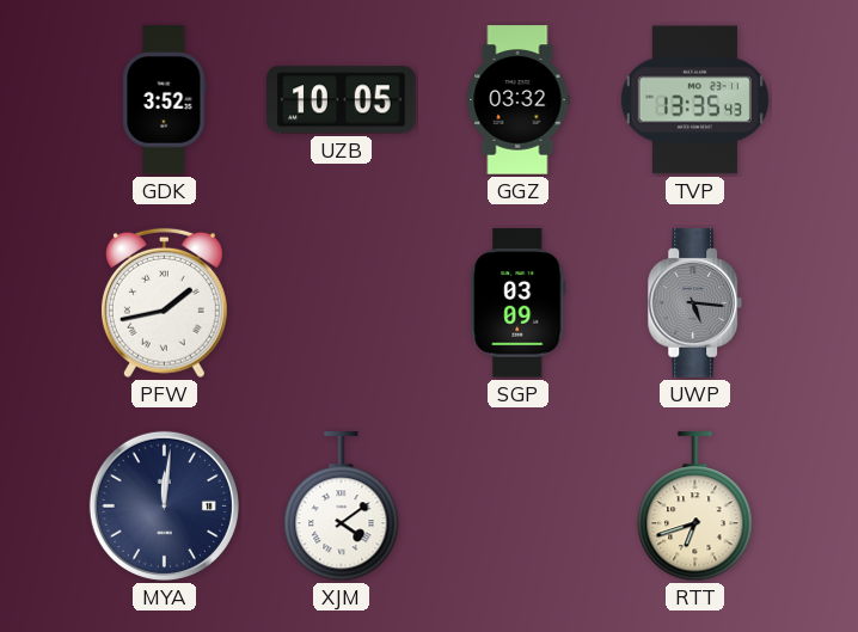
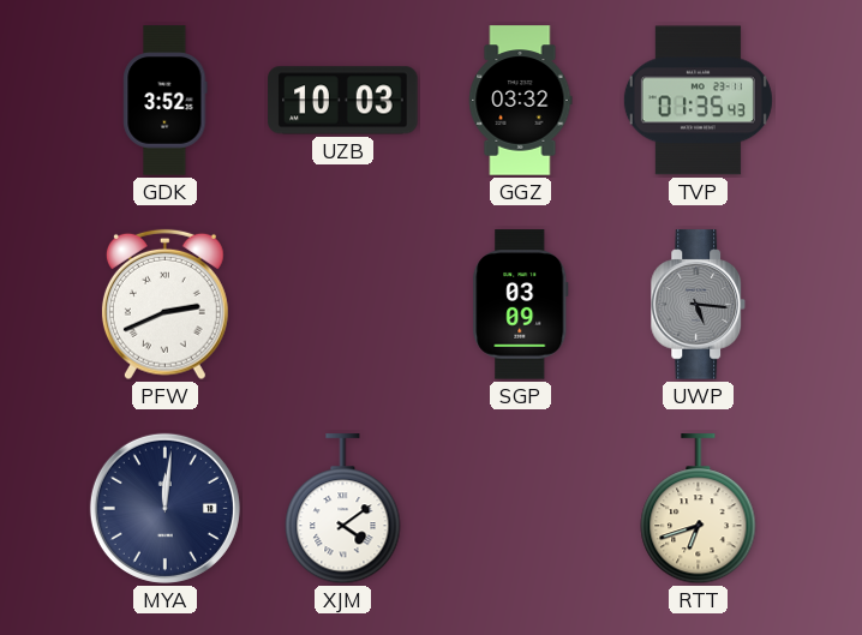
UZB: 10:05 -> 10:03 (343, 101)
TVP: 13:35 -> 01:35 (698, 101)
PFW: 1:43 -> 2:41 (164, 305)
